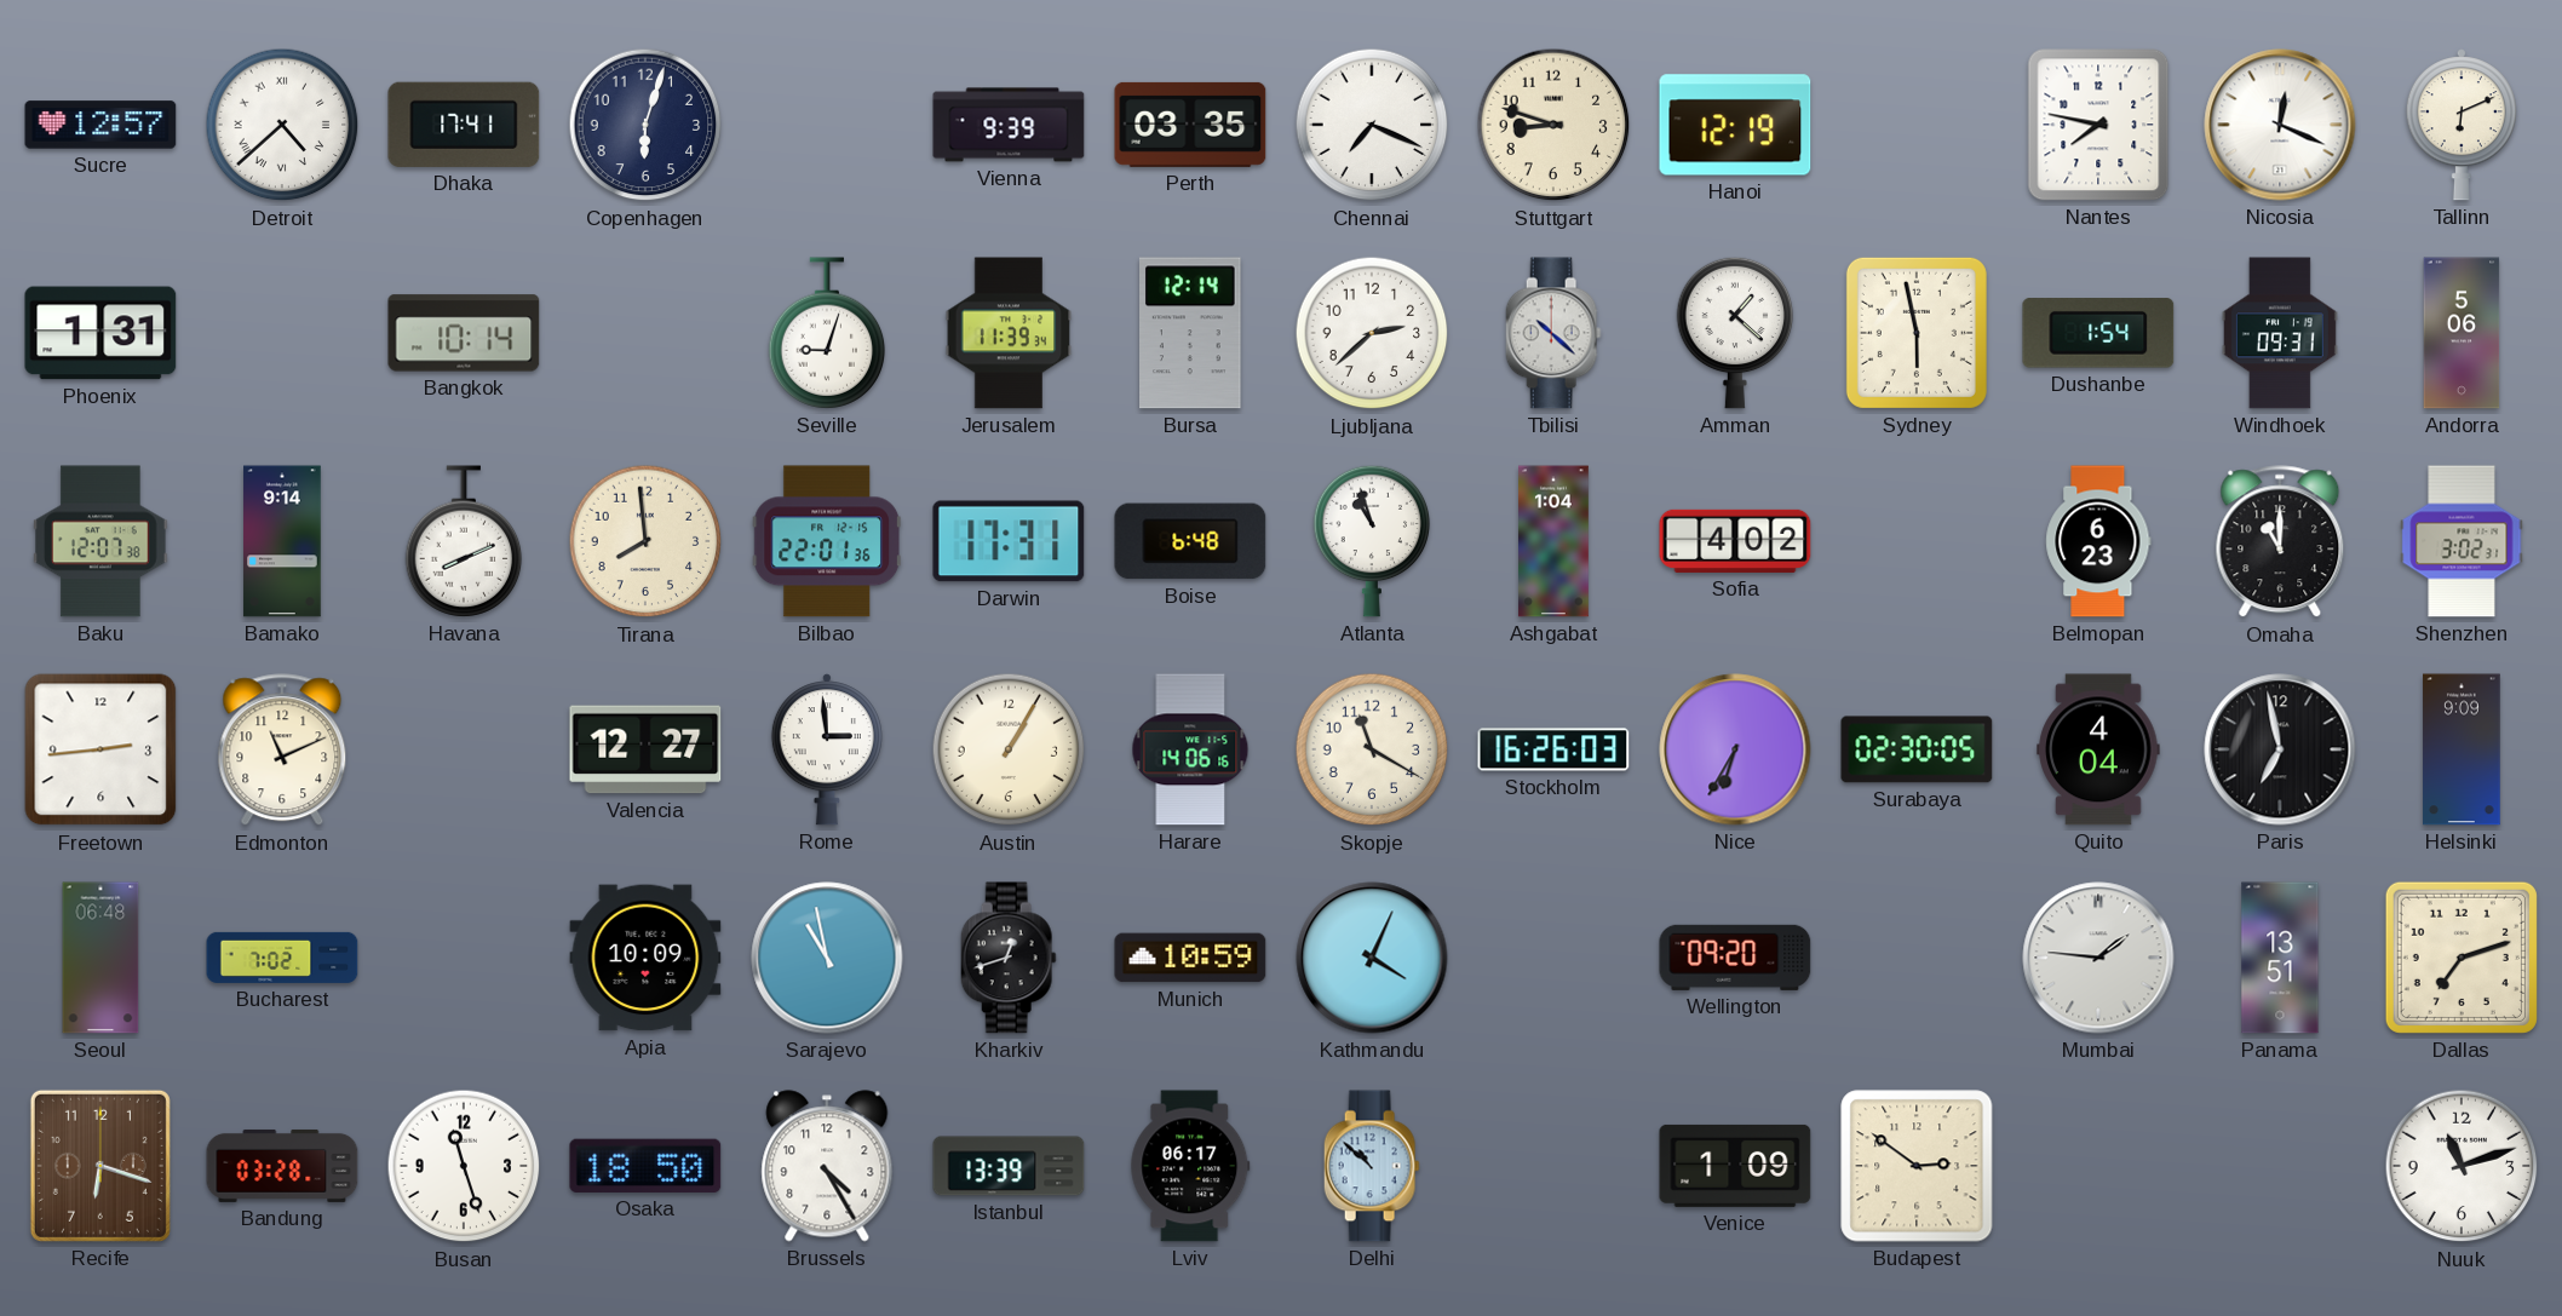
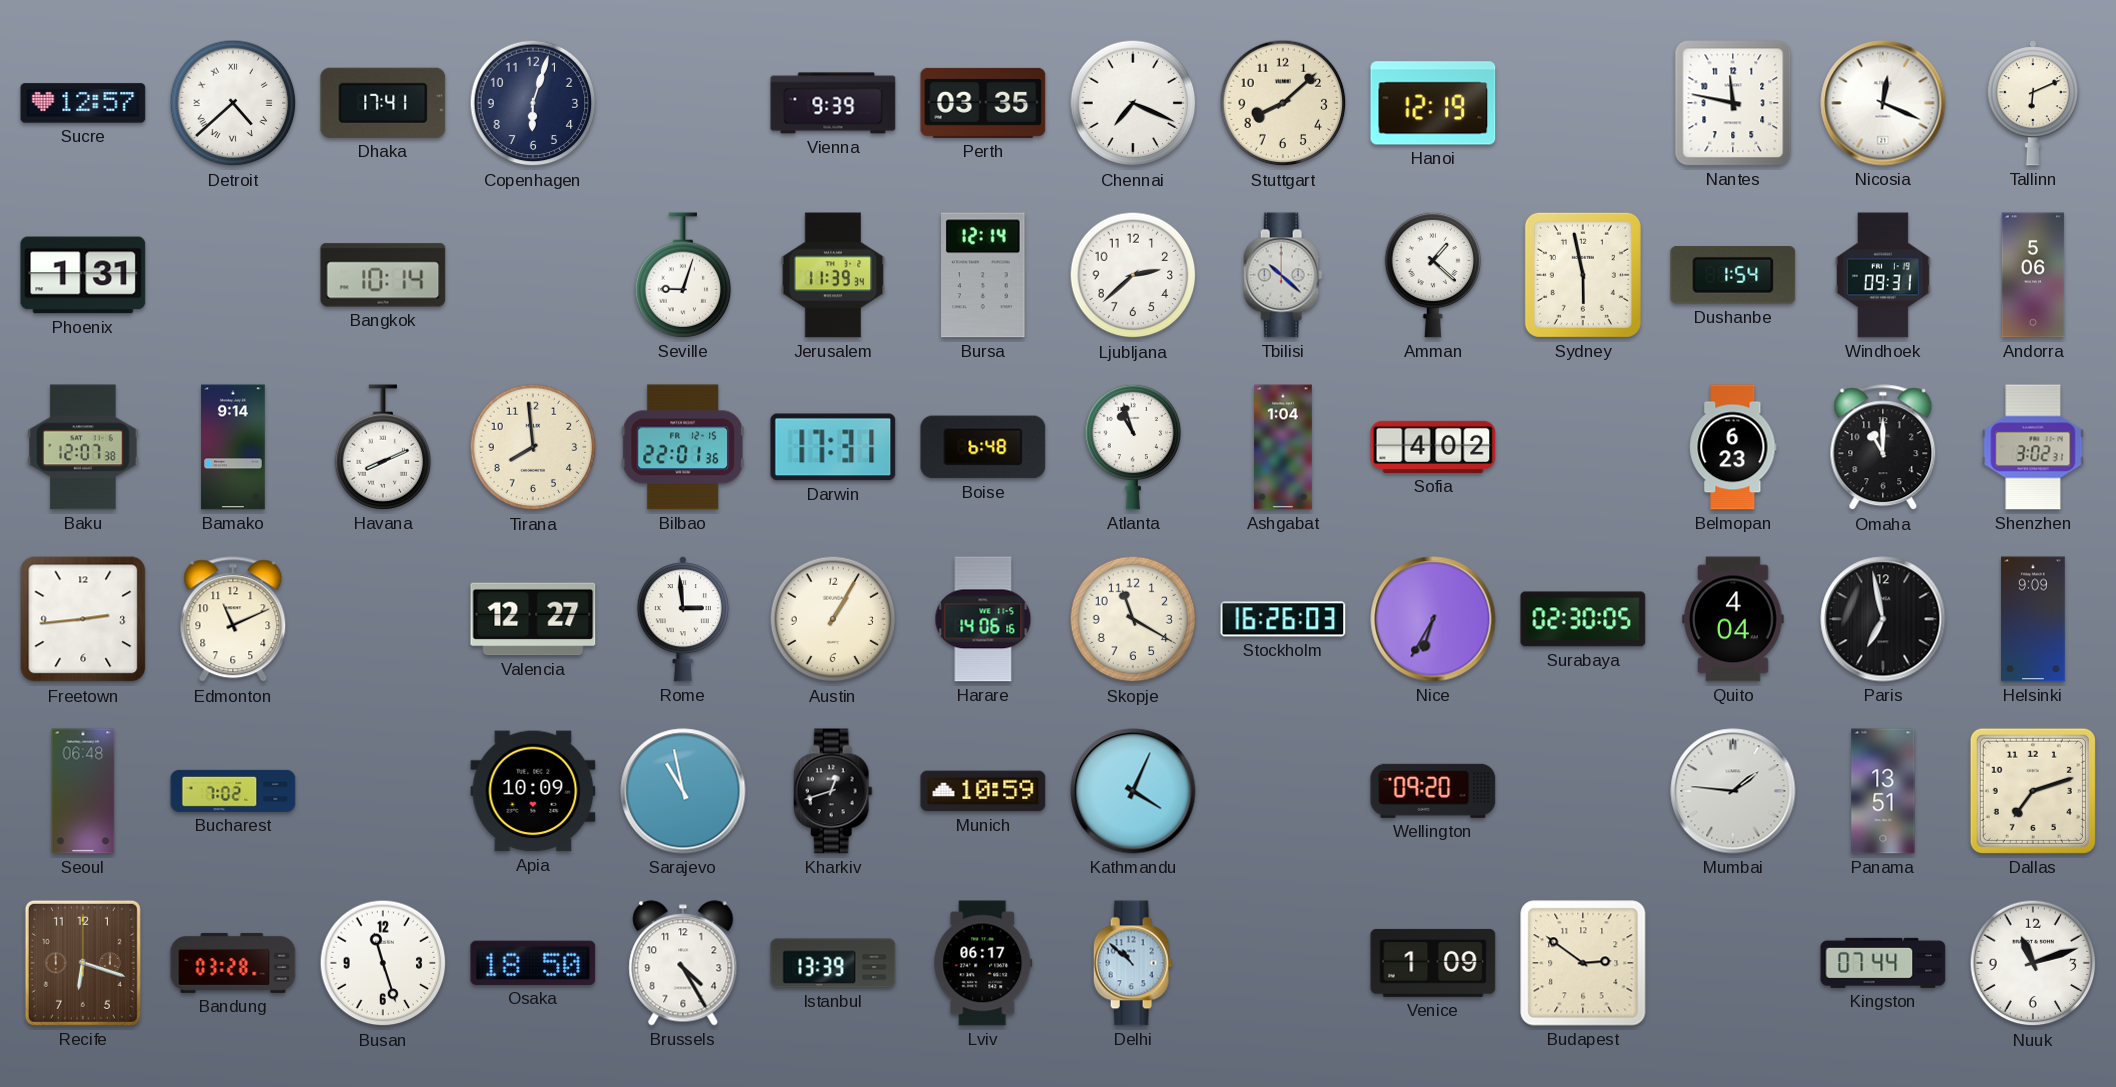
Stuttgart: 8:48 -> 8:08 (1283, 103)
Nantes: 7:47 -> 11:47 (1733, 103)
Kingston: none -> 07:44 (1883, 963)
